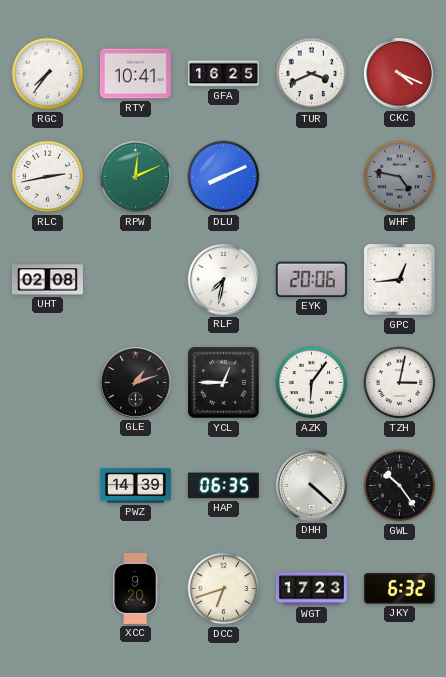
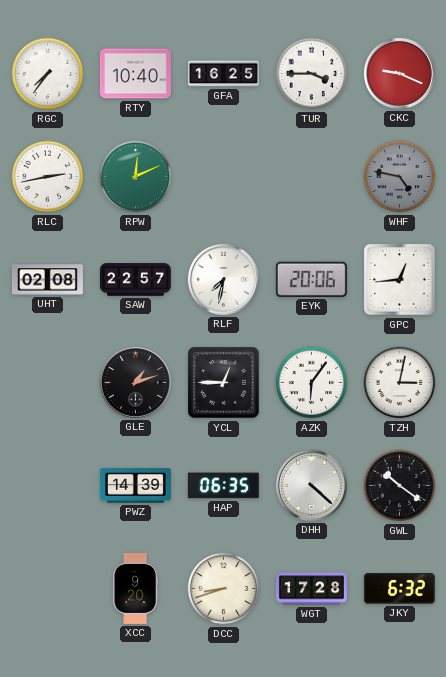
RTY: 10:41 -> 10:40 (135, 74)
TUR: 3:41 -> 3:45 (312, 74)
CKC: 4:19 -> 9:19 (399, 73)
DLU: 8:11 -> none (224, 177)
SAW: none -> 22:57 (135, 280)
GWL: 10:24 -> 10:21 (400, 486)
DCC: 6:42 -> 8:42 (224, 589)
WGT: 17:23 -> 17:28 (311, 589)
